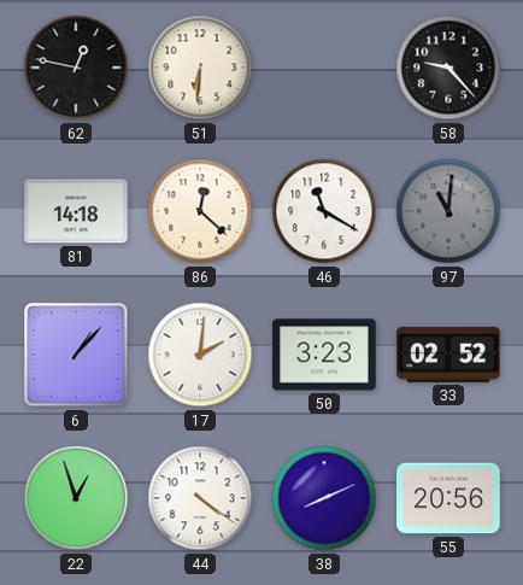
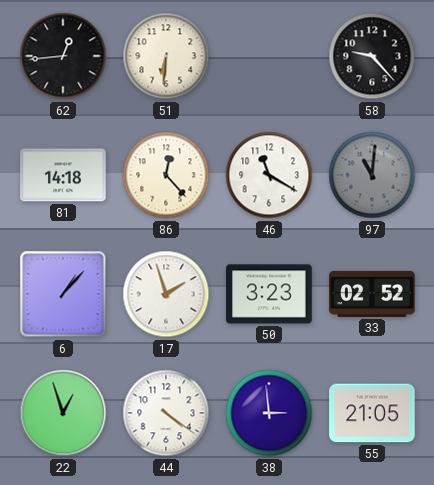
62: 12:47 -> 12:44 (63, 56)
86: 12:22 -> 12:23 (166, 175)
17: 2:01 -> 1:57 (166, 294)
38: 8:11 -> 2:59 (269, 413)
55: 20:56 -> 21:05 (372, 413)
